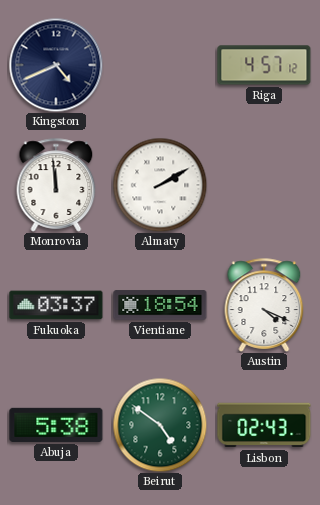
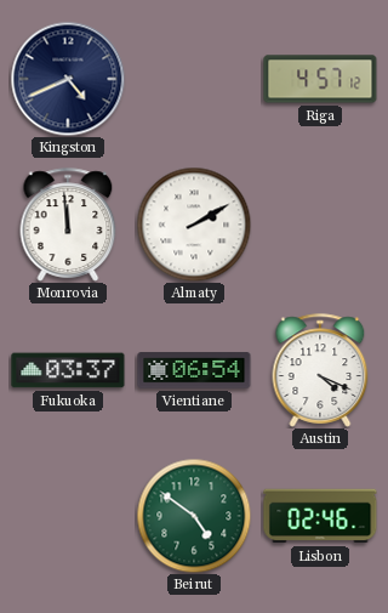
Vientiane: 18:54 -> 06:54 (194, 370)
Abuja: 5:38 -> none (56, 425)
Lisbon: 02:43 -> 02:46 (320, 516)
